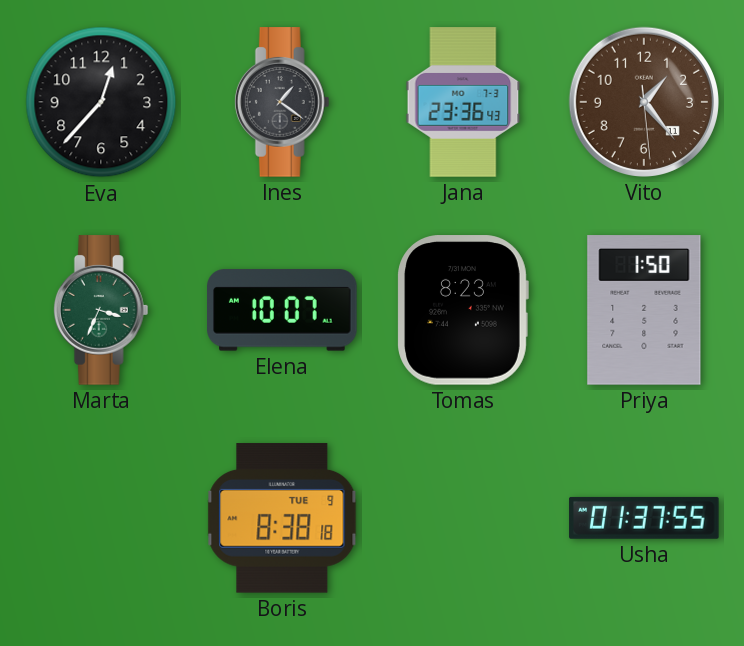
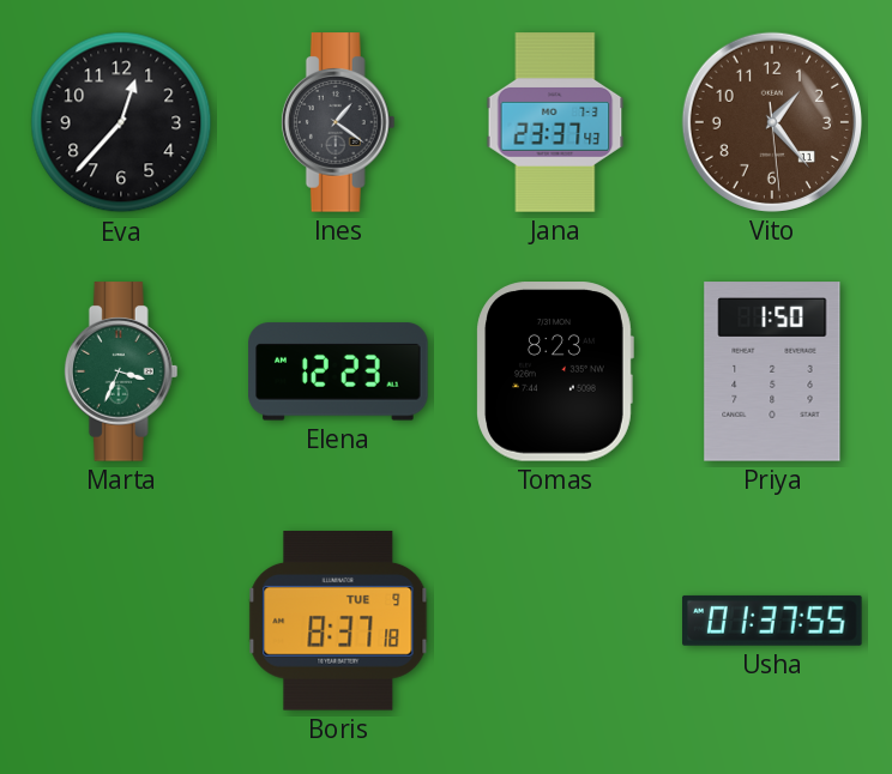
Jana: 23:36 -> 23:37 (555, 122)
Elena: 10:07 -> 12:23 (338, 371)
Boris: 8:38 -> 8:37 (338, 621)
